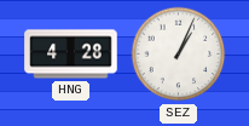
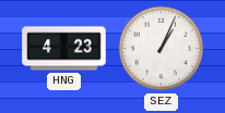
HNG: 4:28 -> 4:23 (64, 49)
